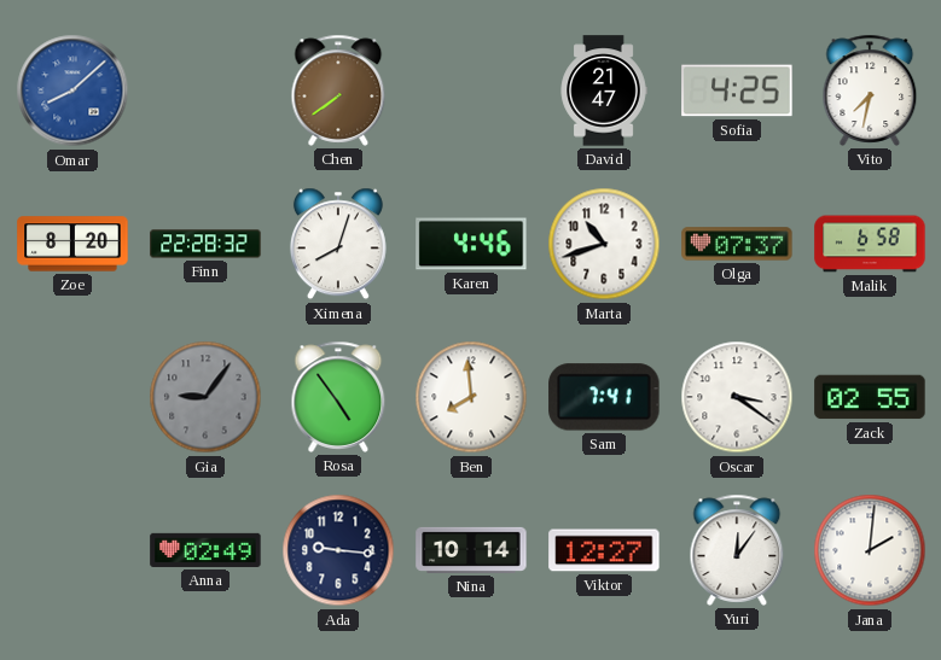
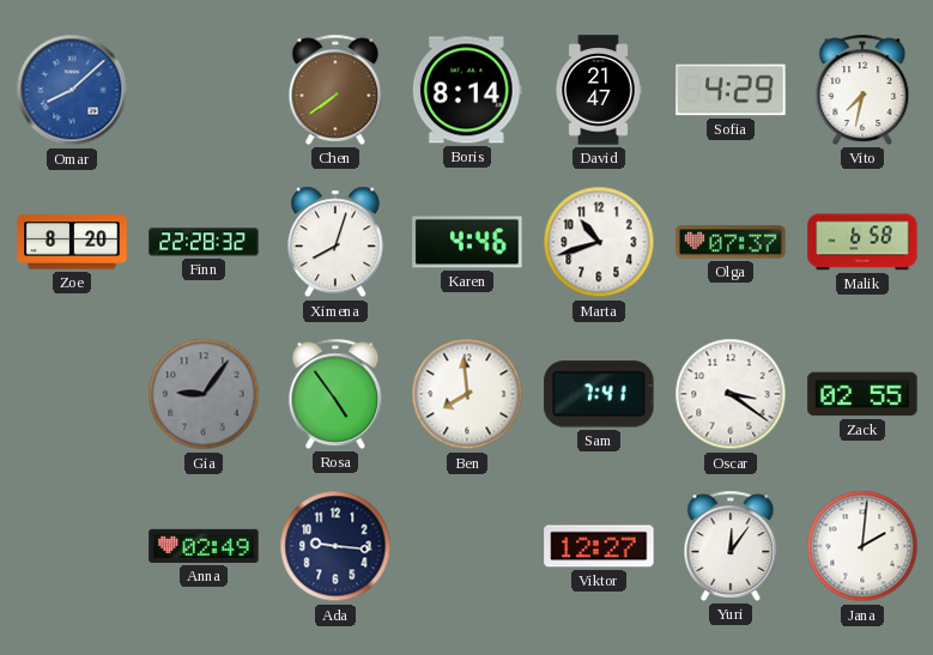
Boris: none -> 8:14 (467, 90)
Sofia: 4:25 -> 4:29 (731, 90)
Nina: 10:14 -> none (471, 550)
